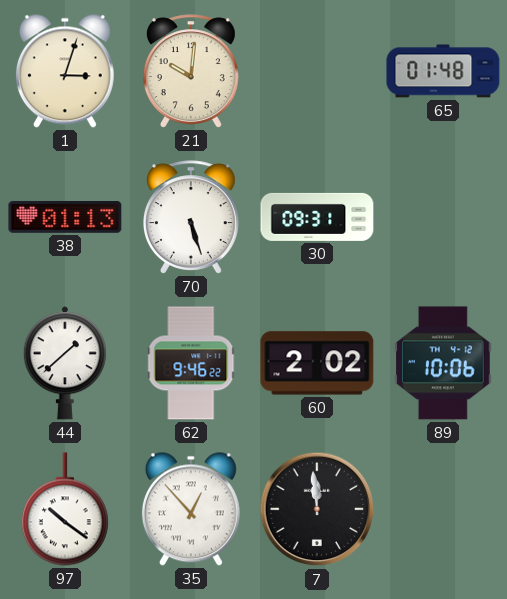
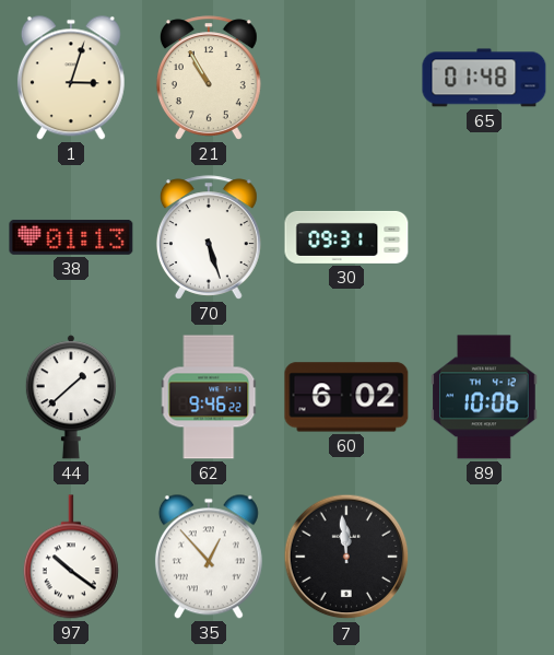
21: 10:01 -> 10:55 (209, 78)
60: 2:02 -> 6:02 (346, 397)
